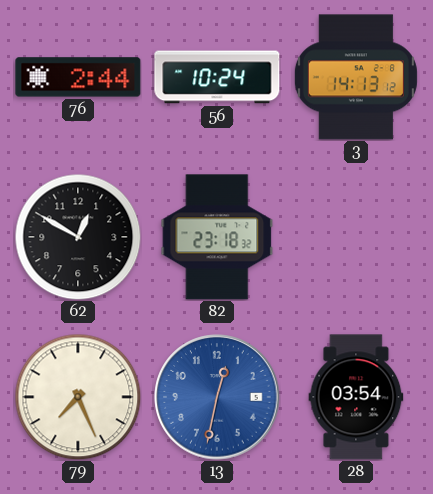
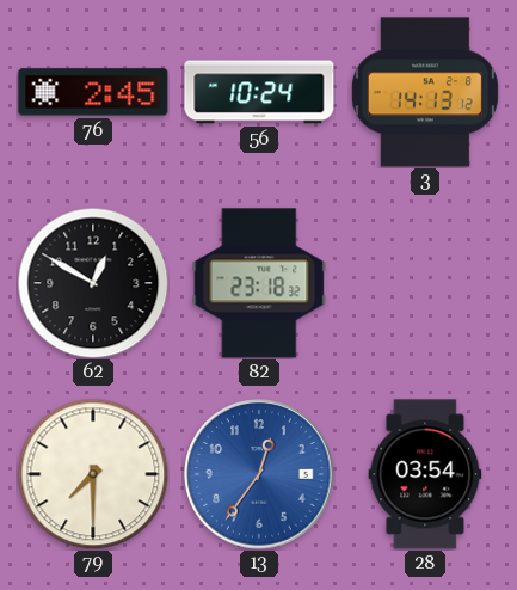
76: 2:44 -> 2:45 (93, 92)
79: 7:26 -> 7:30 (93, 474)
13: 12:32 -> 12:36 (259, 474)
